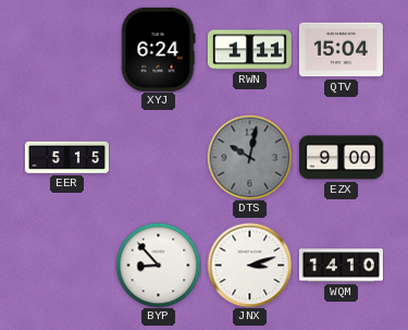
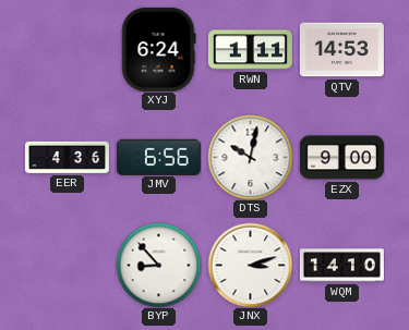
QTV: 15:04 -> 14:53 (341, 50)
EER: 5:15 -> 4:36 (67, 157)
JMV: none -> 6:56 (158, 157)
DTS dial: grey -> white (250, 157)
